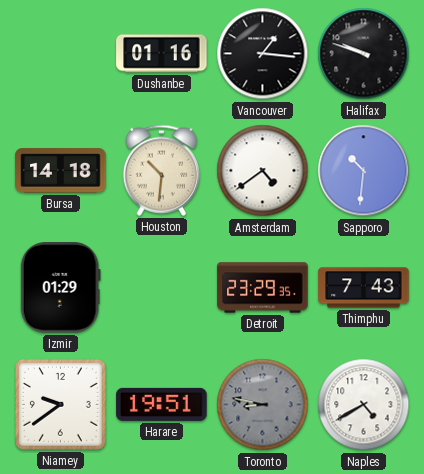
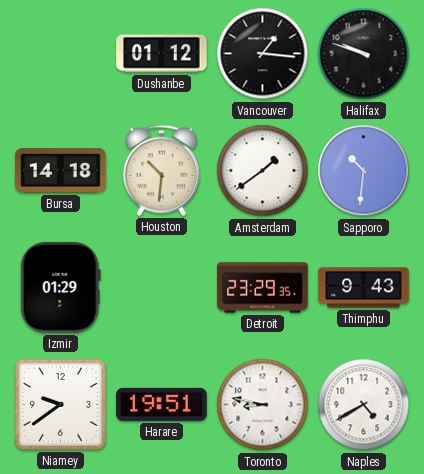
Dushanbe: 01:16 -> 01:12 (162, 54)
Amsterdam: 4:39 -> 1:39 (263, 171)
Thimphu: 7:43 -> 9:43 (364, 288)
Toronto dial: grey -> white (263, 405)
